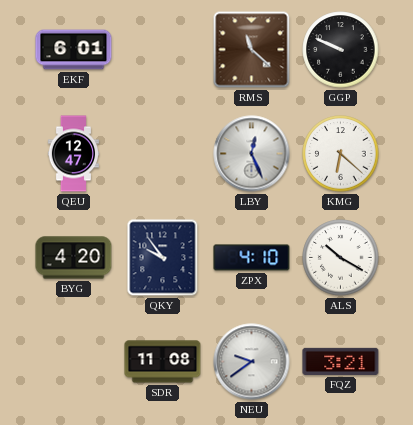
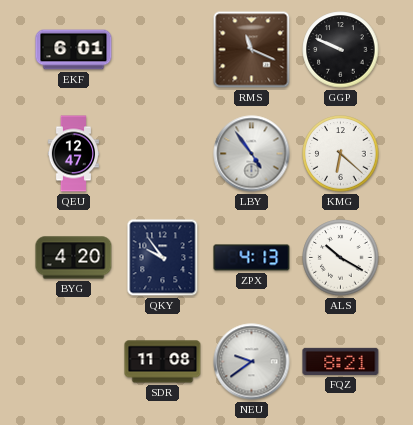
RMS: 11:22 -> 11:19 (252, 50)
LBY: 12:26 -> 4:54 (252, 154)
ZPX: 4:10 -> 4:13 (252, 258)
FQZ: 3:21 -> 8:21 (341, 361)
